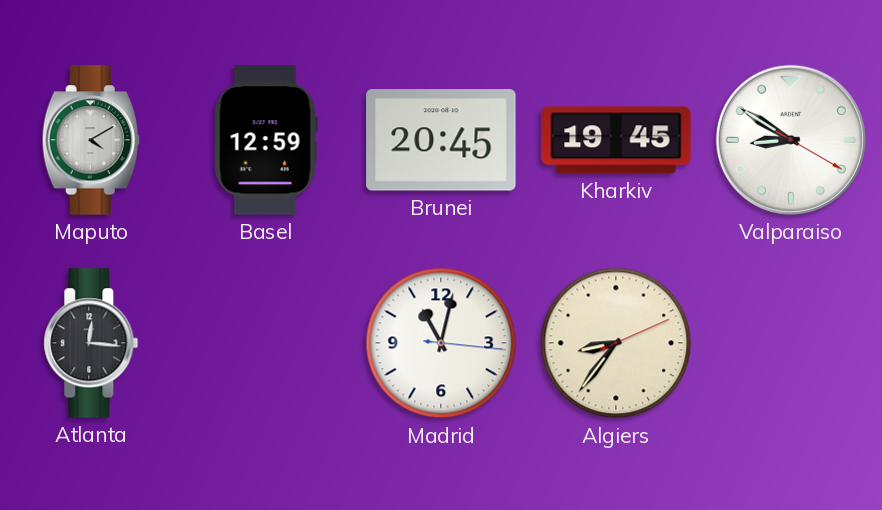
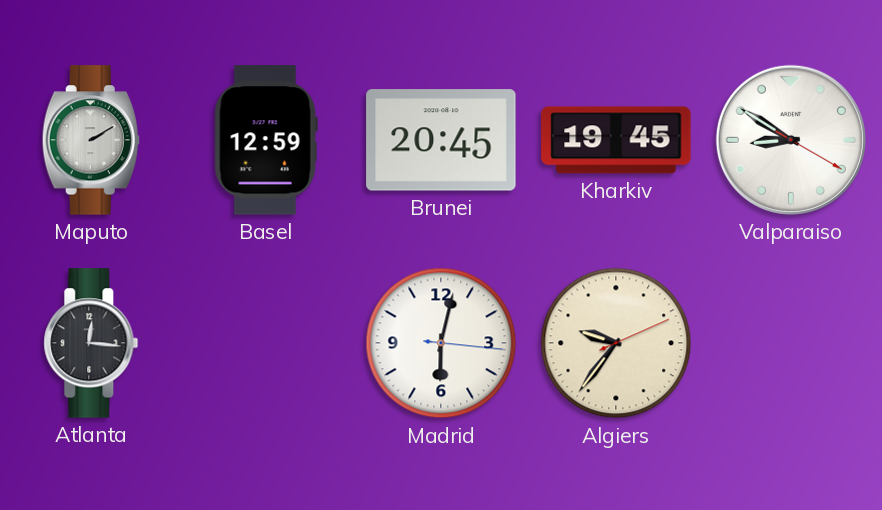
Maputo: 4:10 -> 2:10 (91, 140)
Madrid: 11:02 -> 6:02 (441, 343)
Algiers: 8:36 -> 9:36 (616, 343)
